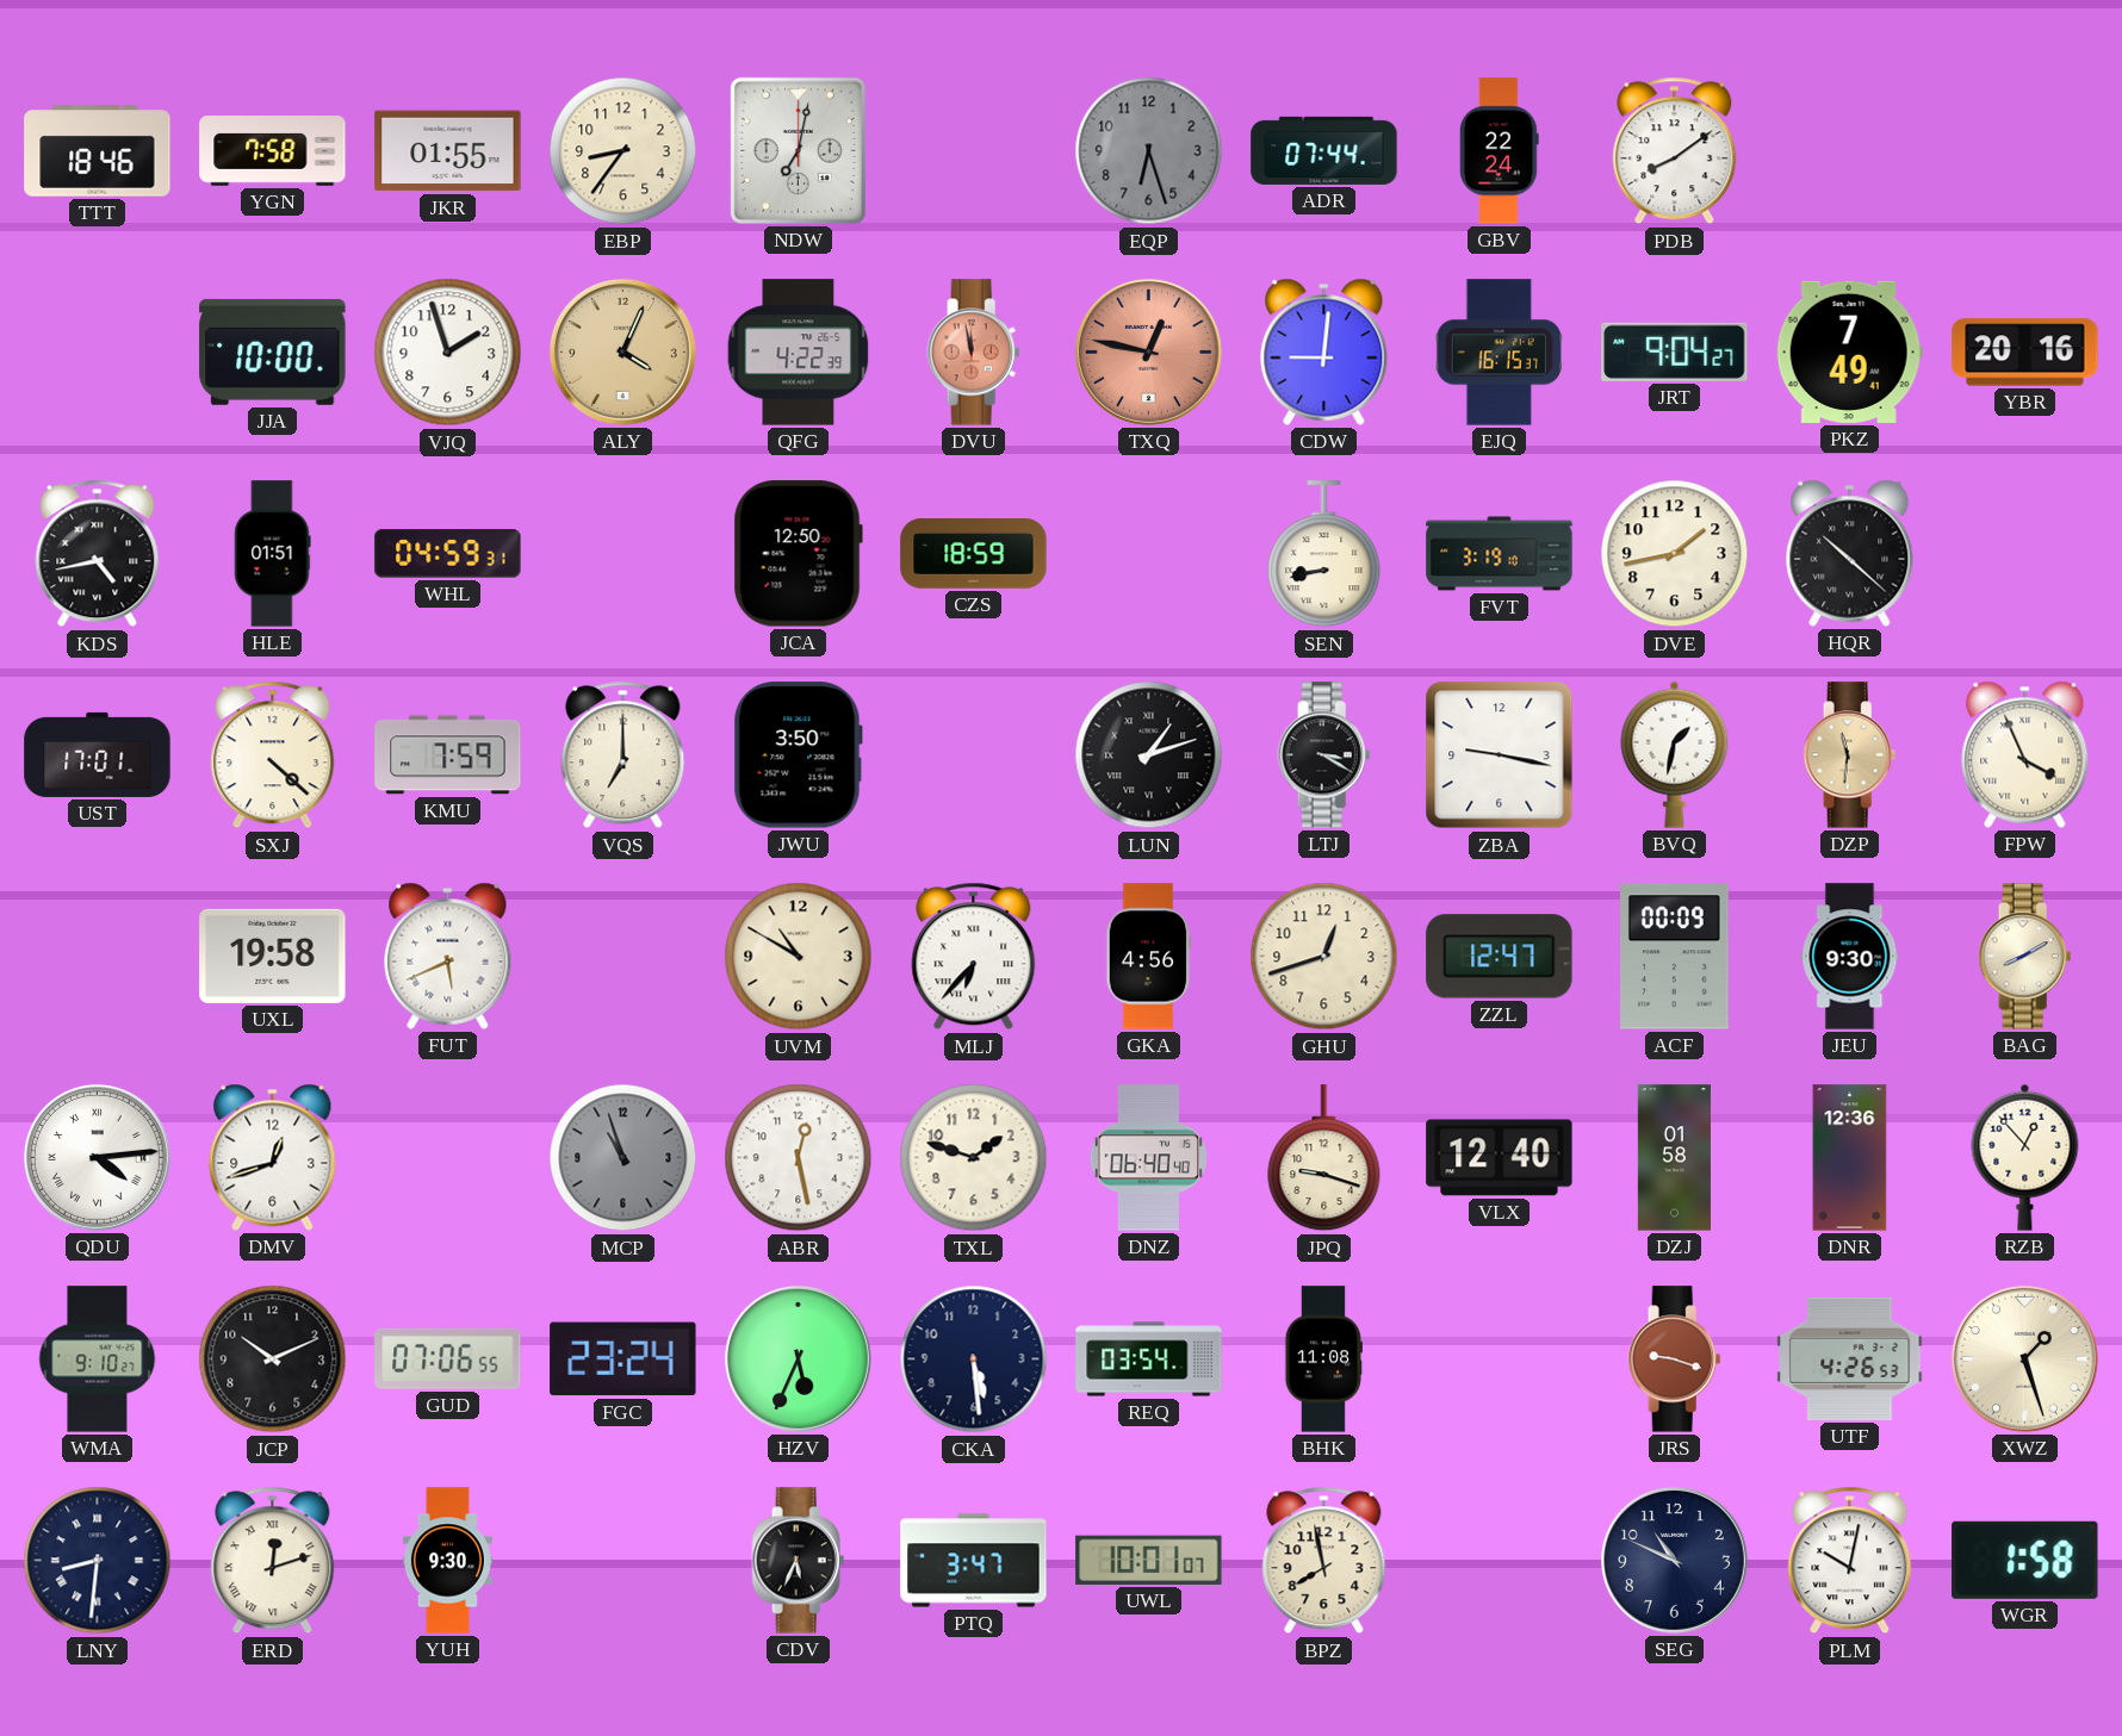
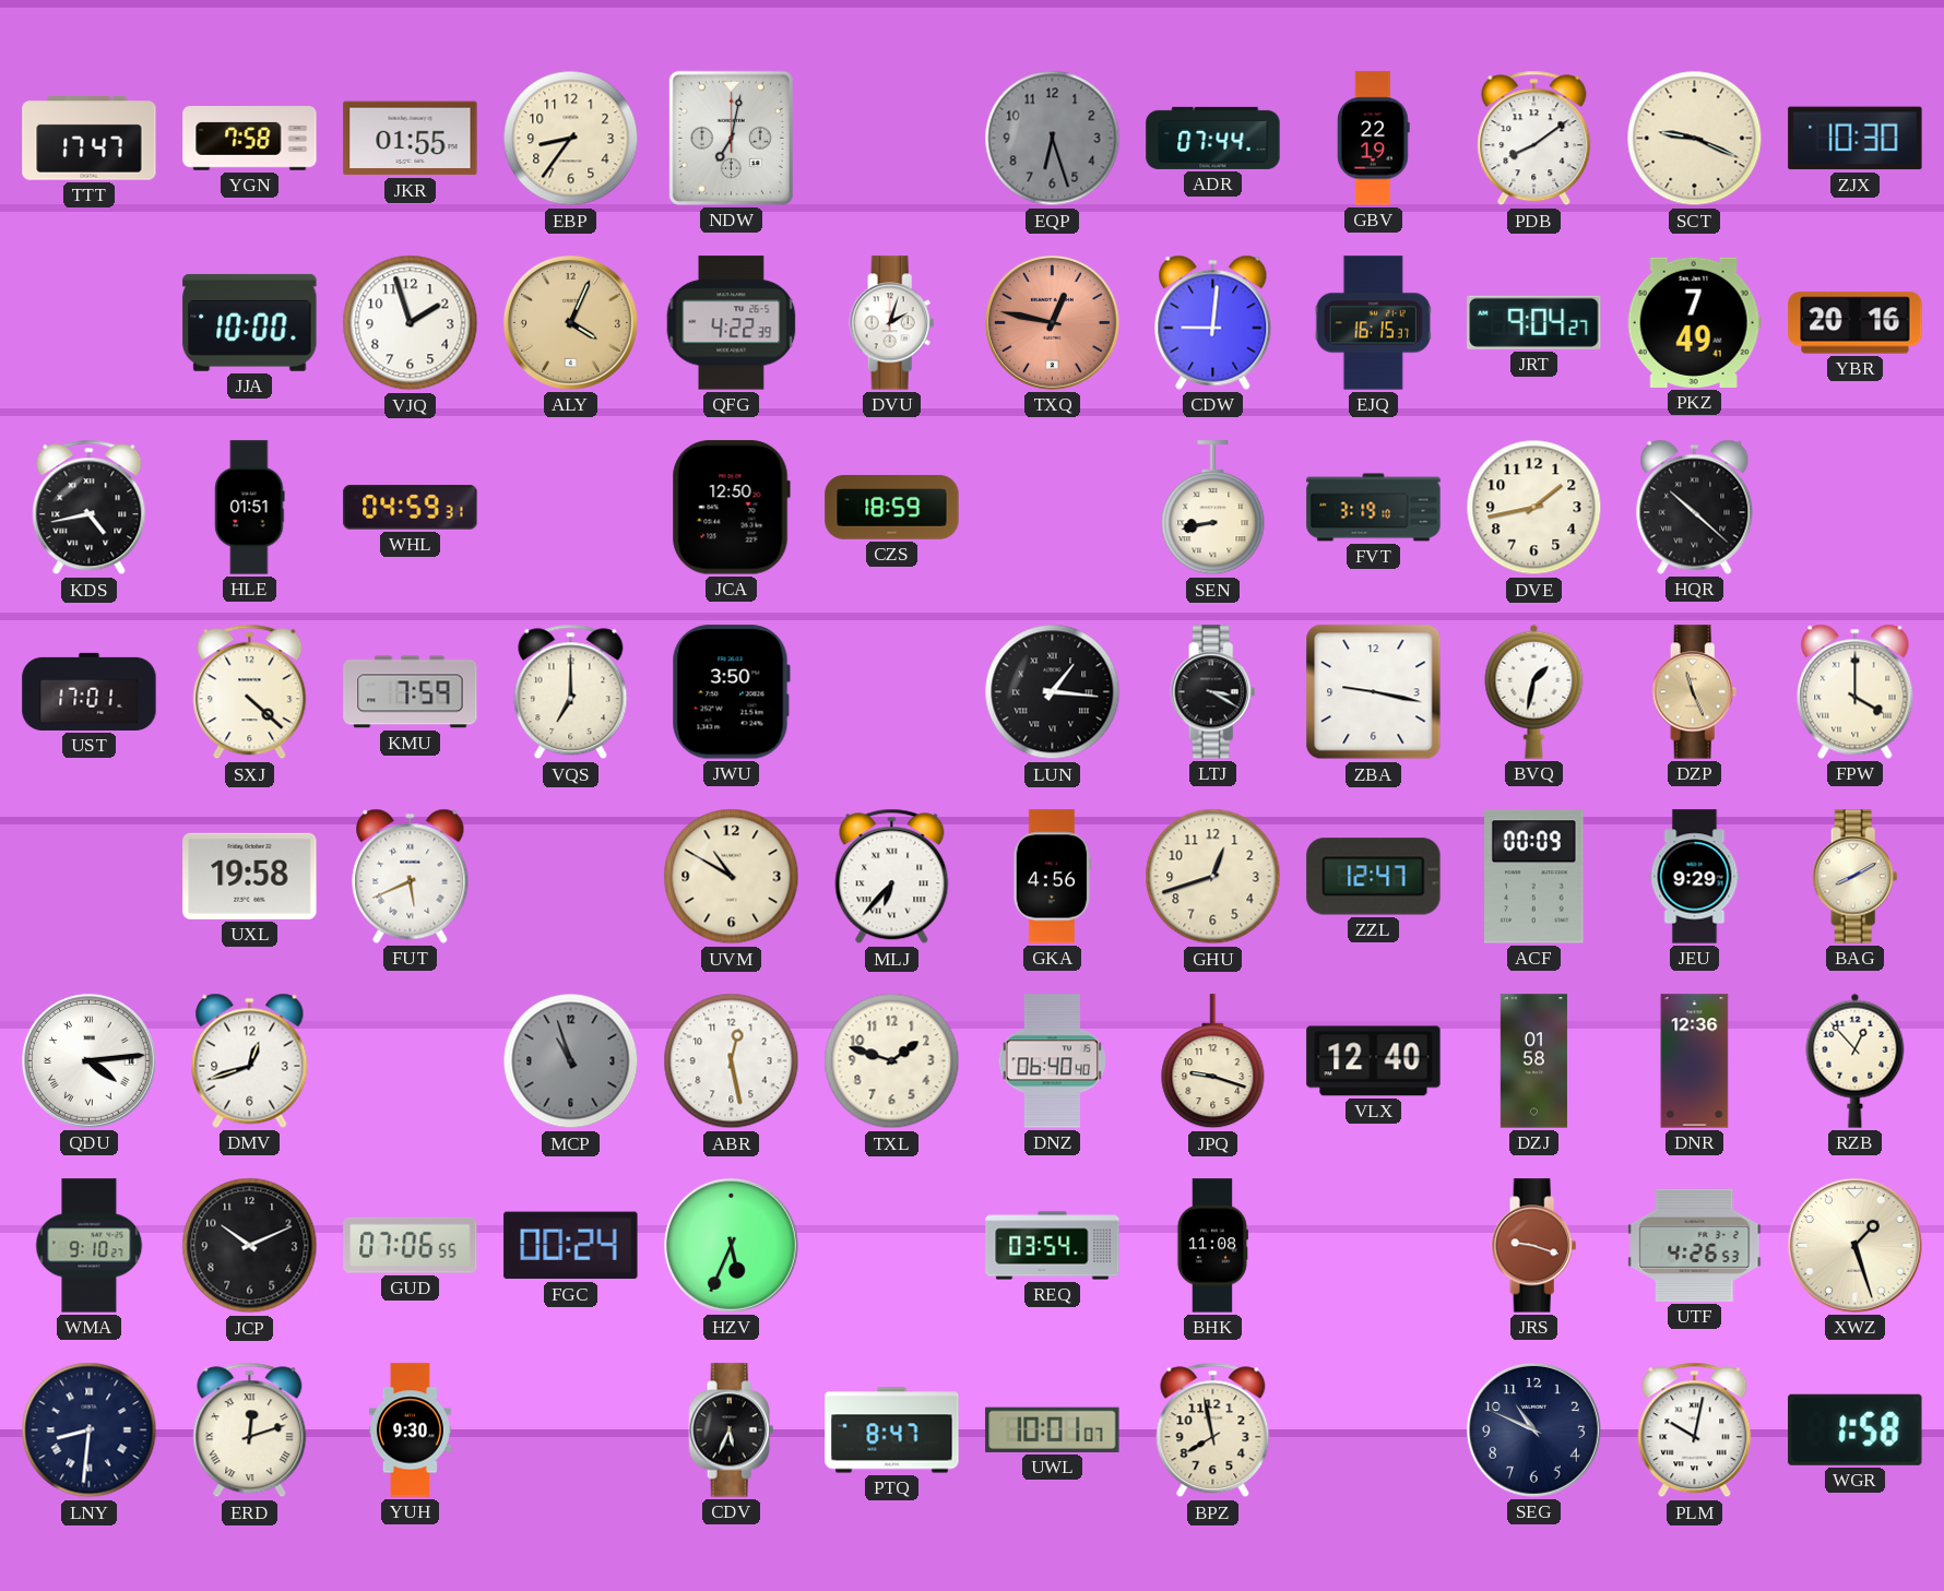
TTT: 18:46 -> 17:47 (90, 139)
GBV: 22:24 -> 22:19 (1374, 139)
SCT: none -> 9:19 (1695, 139)
ZJX: none -> 10:30 (1856, 139)
DVU: 11:58 -> 2:03 (892, 323)
DVU dial: salmon -> white (892, 323)
LUN: 1:12 -> 1:16 (1053, 692)
DZP: 11:31 -> 11:26 (1695, 692)
FPW: 3:56 -> 4:00 (1856, 691)
JEU: 9:30 -> 9:29 (1695, 877)
FGC: 23:24 -> 00:24 (571, 1246)
CKA: 5:29 -> none (974, 1359)
PTQ: 3:47 -> 8:47 (892, 1430)
